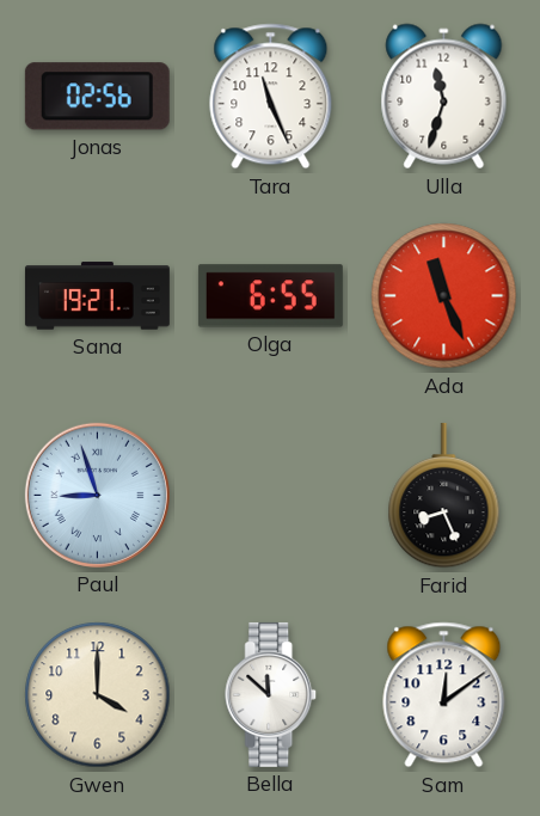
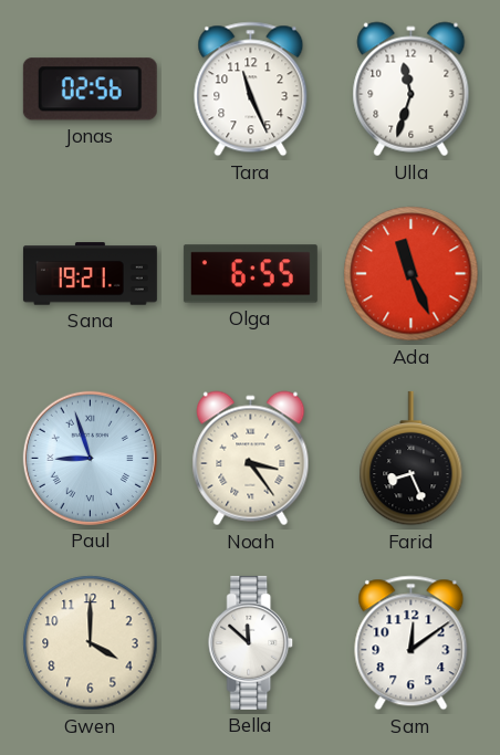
Noah: none -> 3:24 (251, 459)
